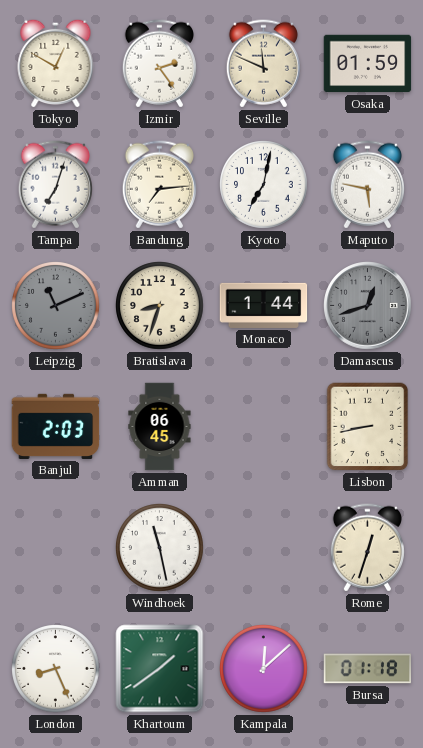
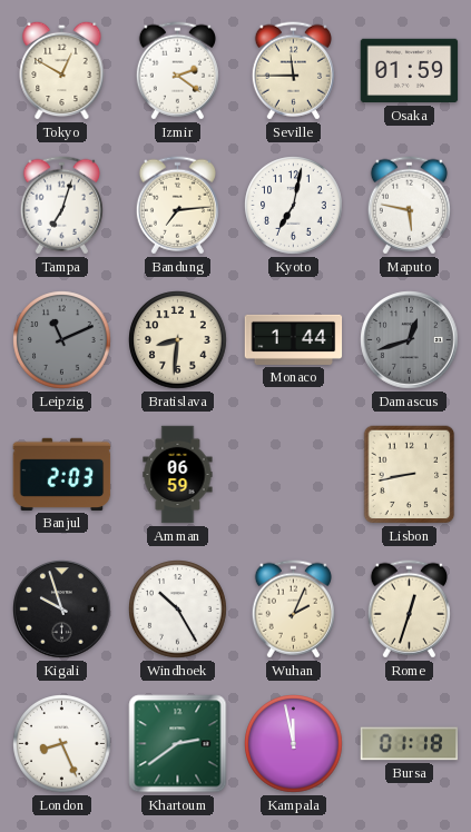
Izmir: 2:24 -> 2:21 (177, 71)
Seville: 11:49 -> 11:45 (293, 71)
Bratislava: 8:33 -> 8:31 (178, 340)
Amman: 06:45 -> 06:59 (178, 475)
Kigali: none -> 9:57 (62, 610)
Windhoek: 11:28 -> 10:25 (178, 610)
Wuhan: none -> 2:04 (293, 610)
Khartoum: 1:39 -> 2:39 (178, 744)
Kampala: 12:08 -> 11:58 (294, 744)
